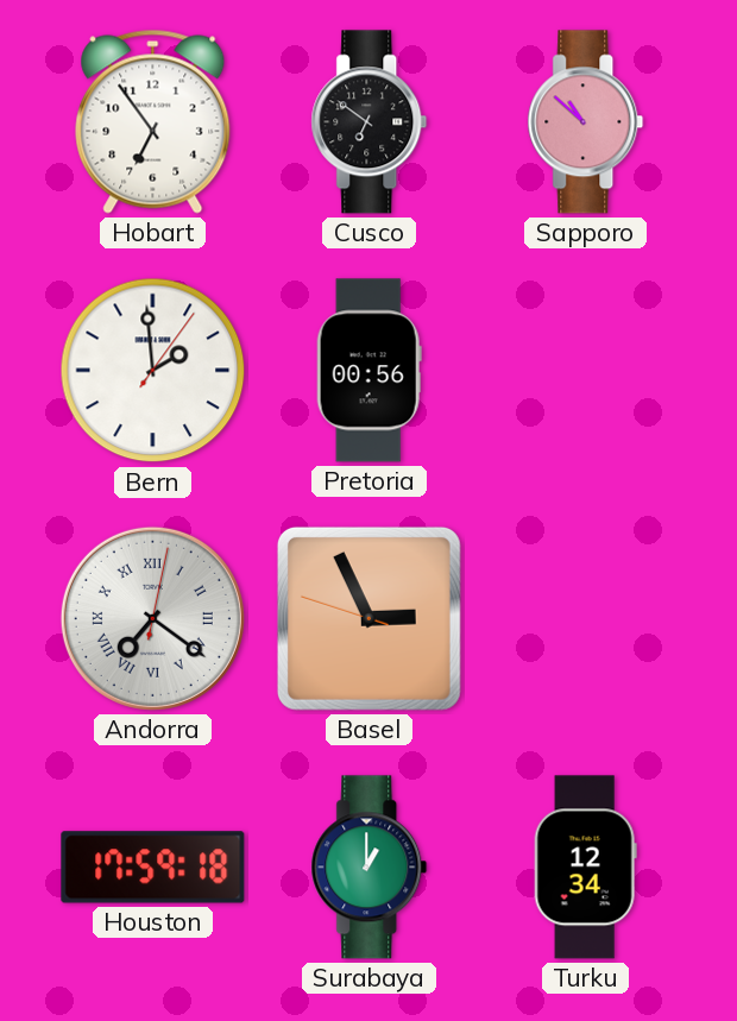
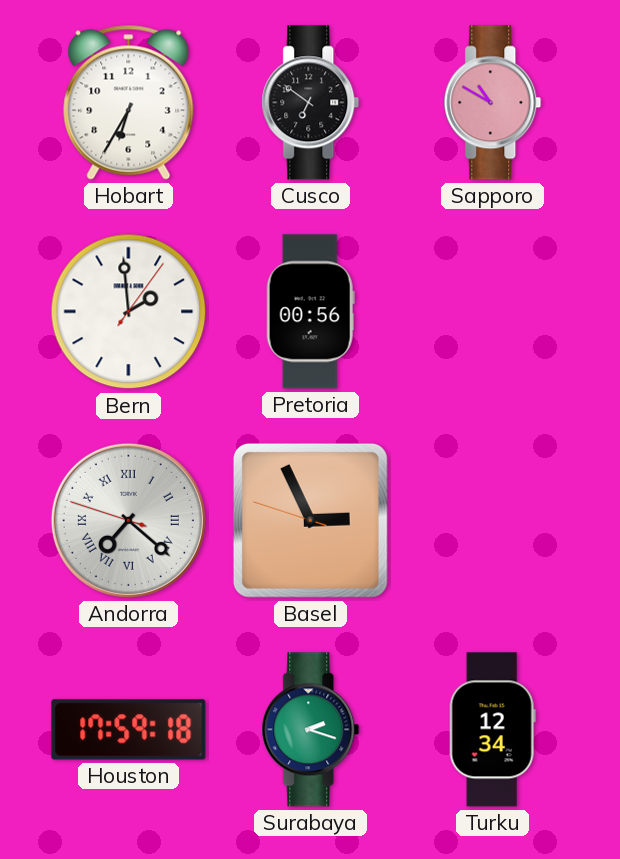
Hobart: 6:54 -> 6:35 (129, 102)
Sapporo: 10:52 -> 10:50 (493, 103)
Andorra: 7:21:02 -> 7:21:48 (128, 520)
Surabaya: 1:00 -> 2:18 (311, 730)
